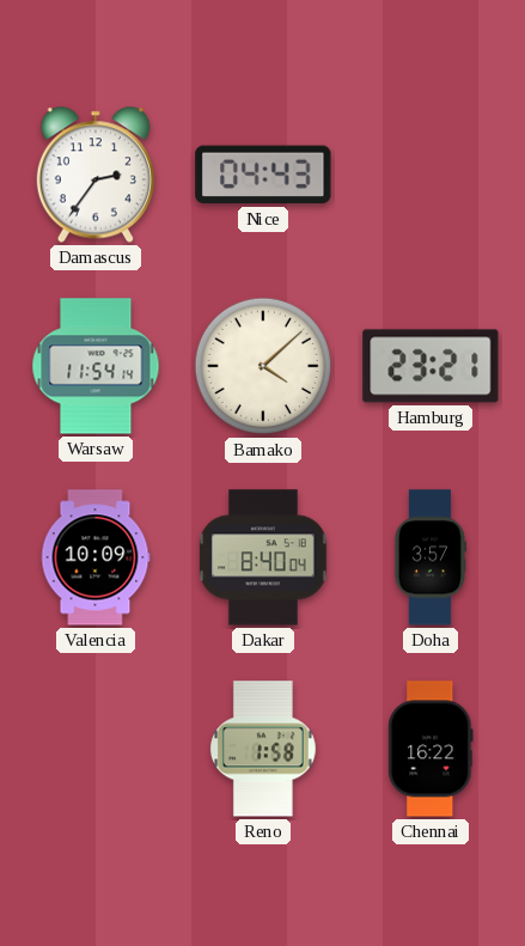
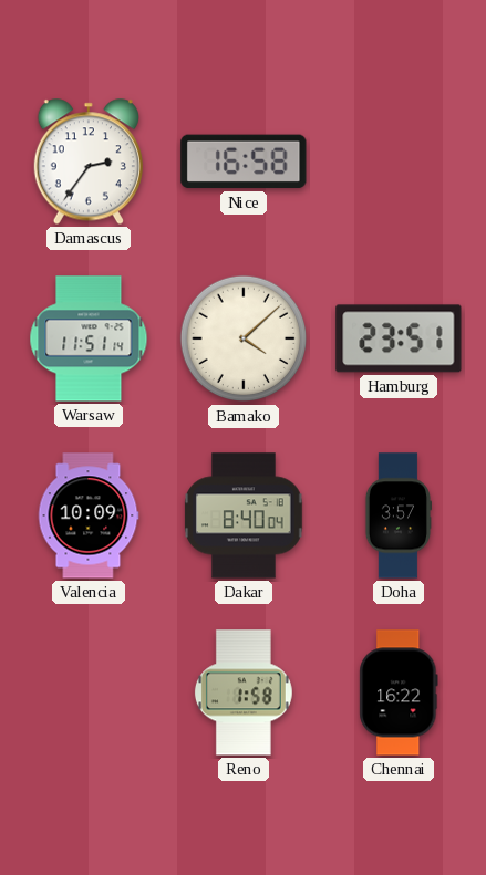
Nice: 04:43 -> 16:58 (244, 162)
Warsaw: 11:54 -> 11:51 (89, 338)
Hamburg: 23:21 -> 23:51 (399, 338)
